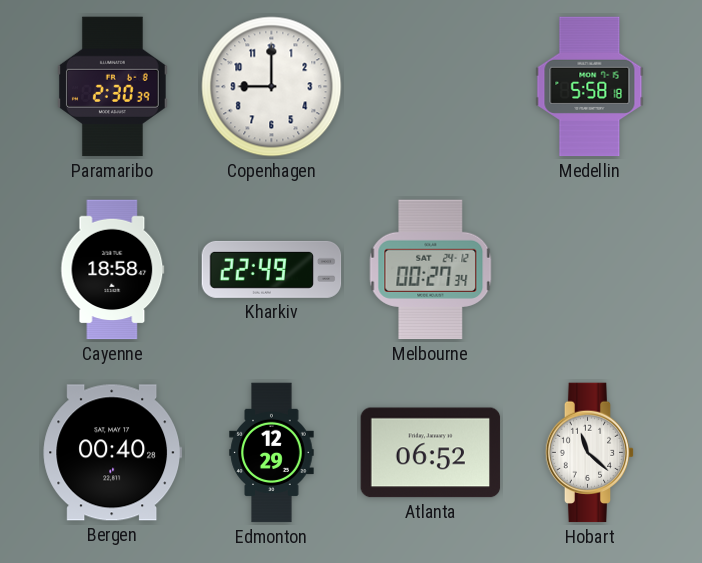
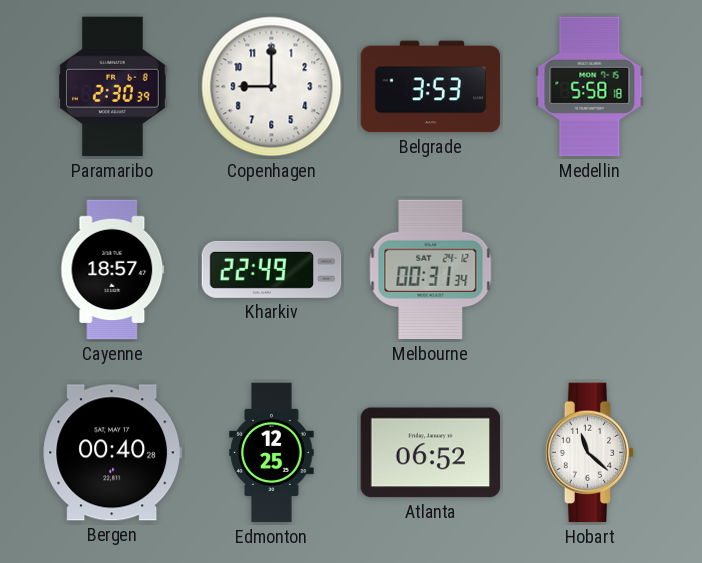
Belgrade: none -> 3:53 (431, 87)
Cayenne: 18:58 -> 18:57 (113, 270)
Melbourne: 00:27 -> 00:31 (431, 270)
Edmonton: 12:29 -> 12:25 (272, 453)
